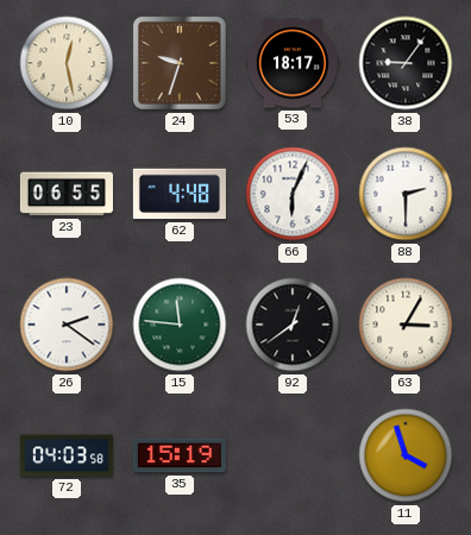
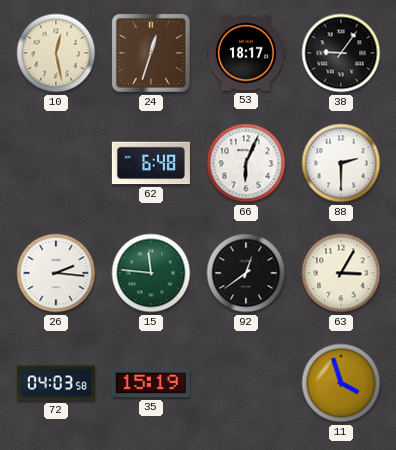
24: 9:33 -> 12:33 (152, 54)
23: 06:55 -> none (67, 194)
62: 4:48 -> 6:48 (151, 163)
26: 2:21 -> 2:16 (56, 273)
